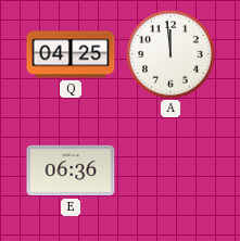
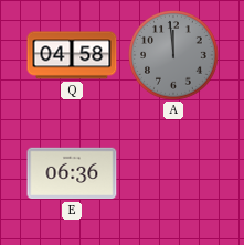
Q: 04:25 -> 04:58 (72, 55)
A dial: white -> grey (173, 55)
